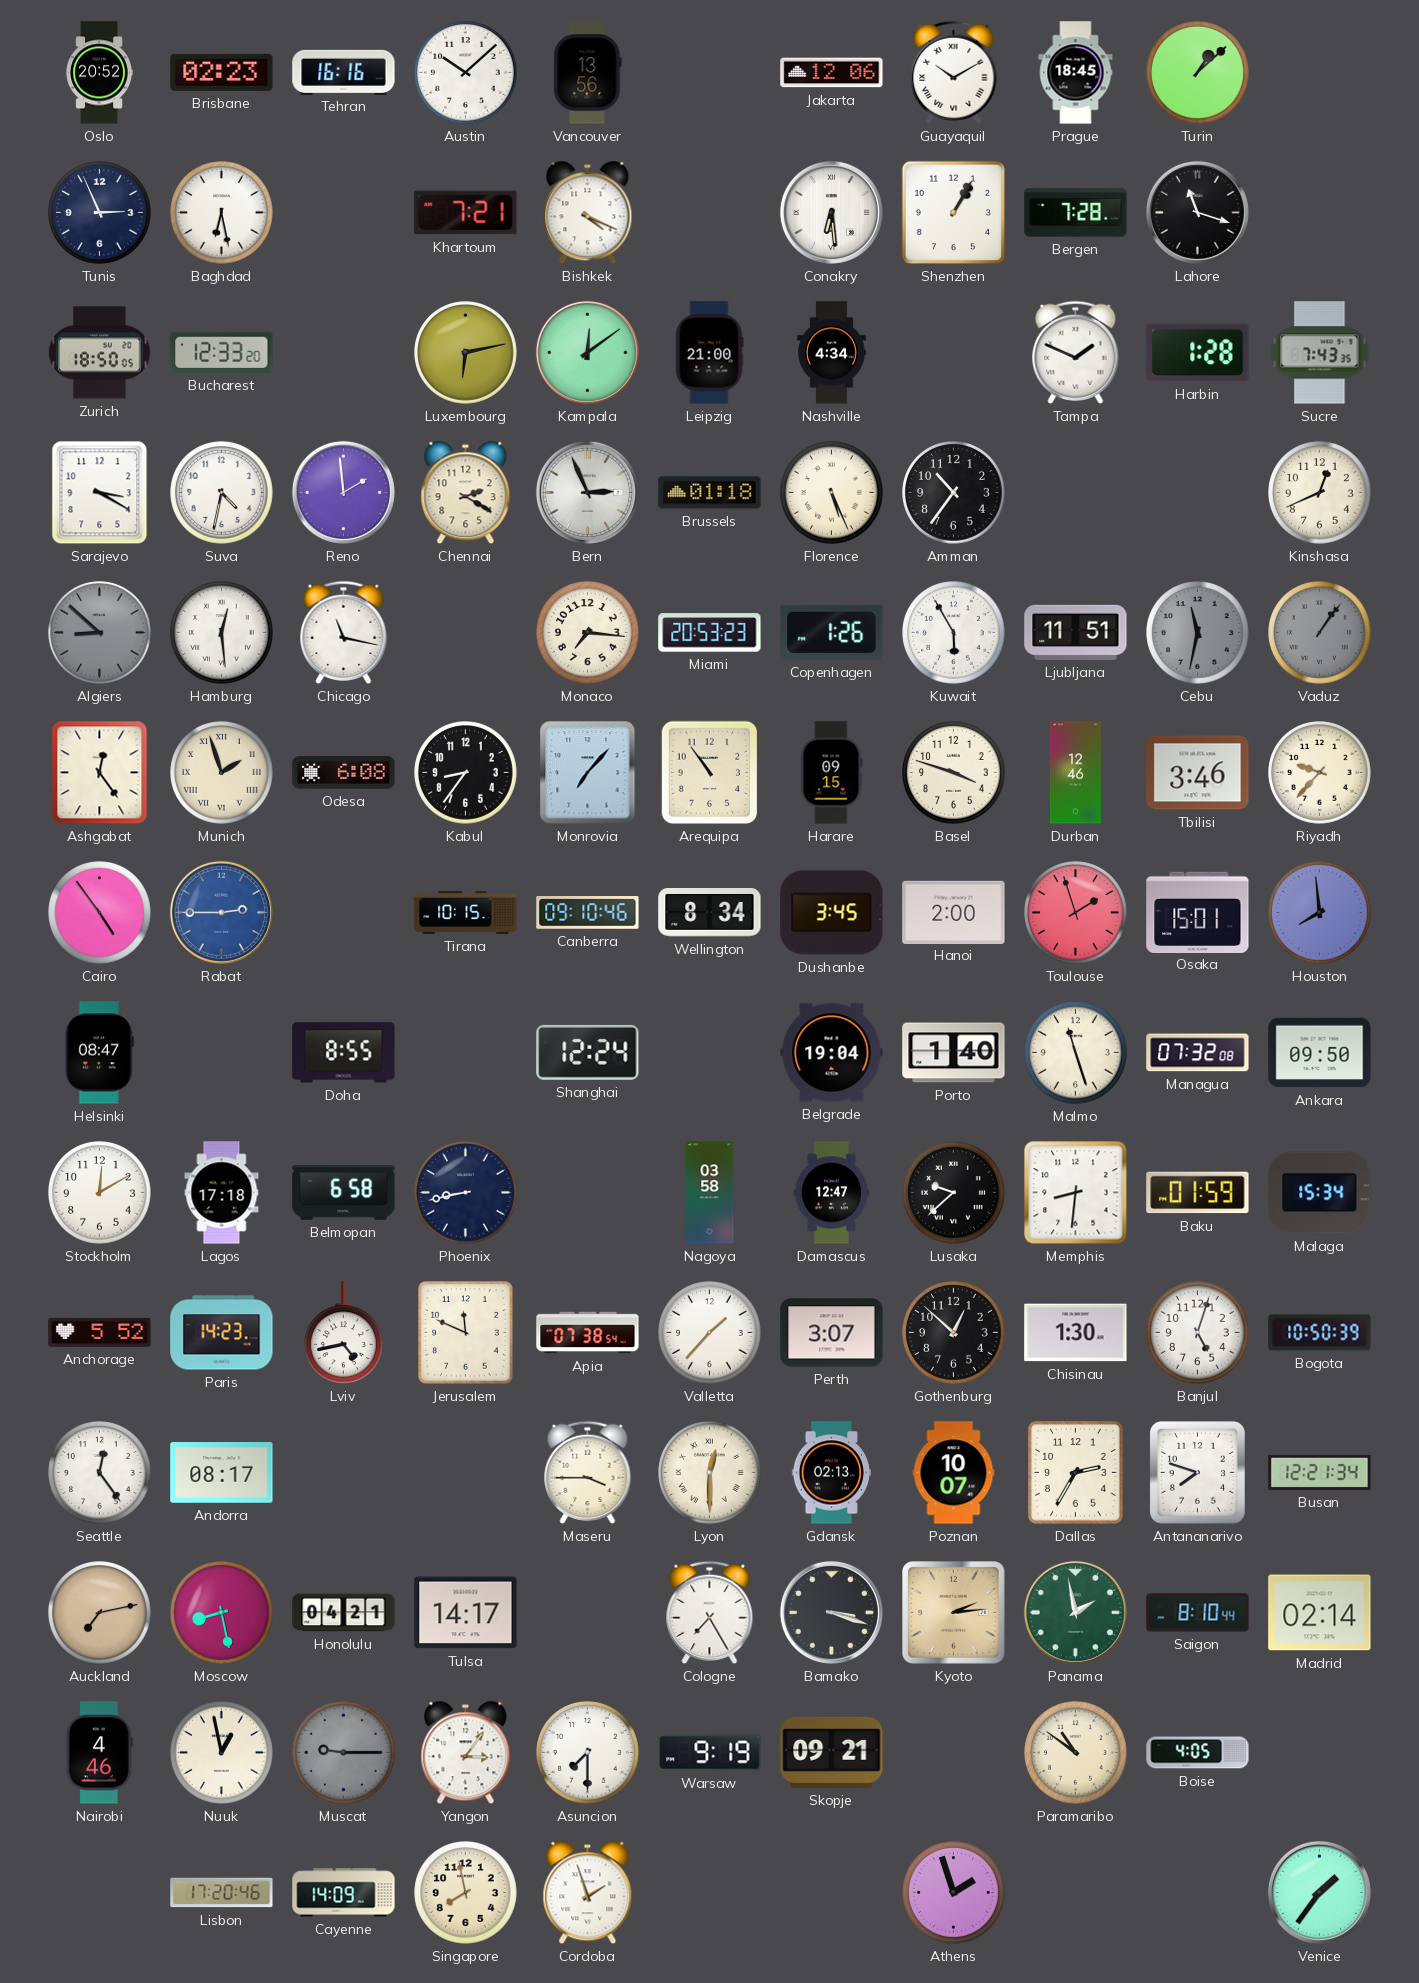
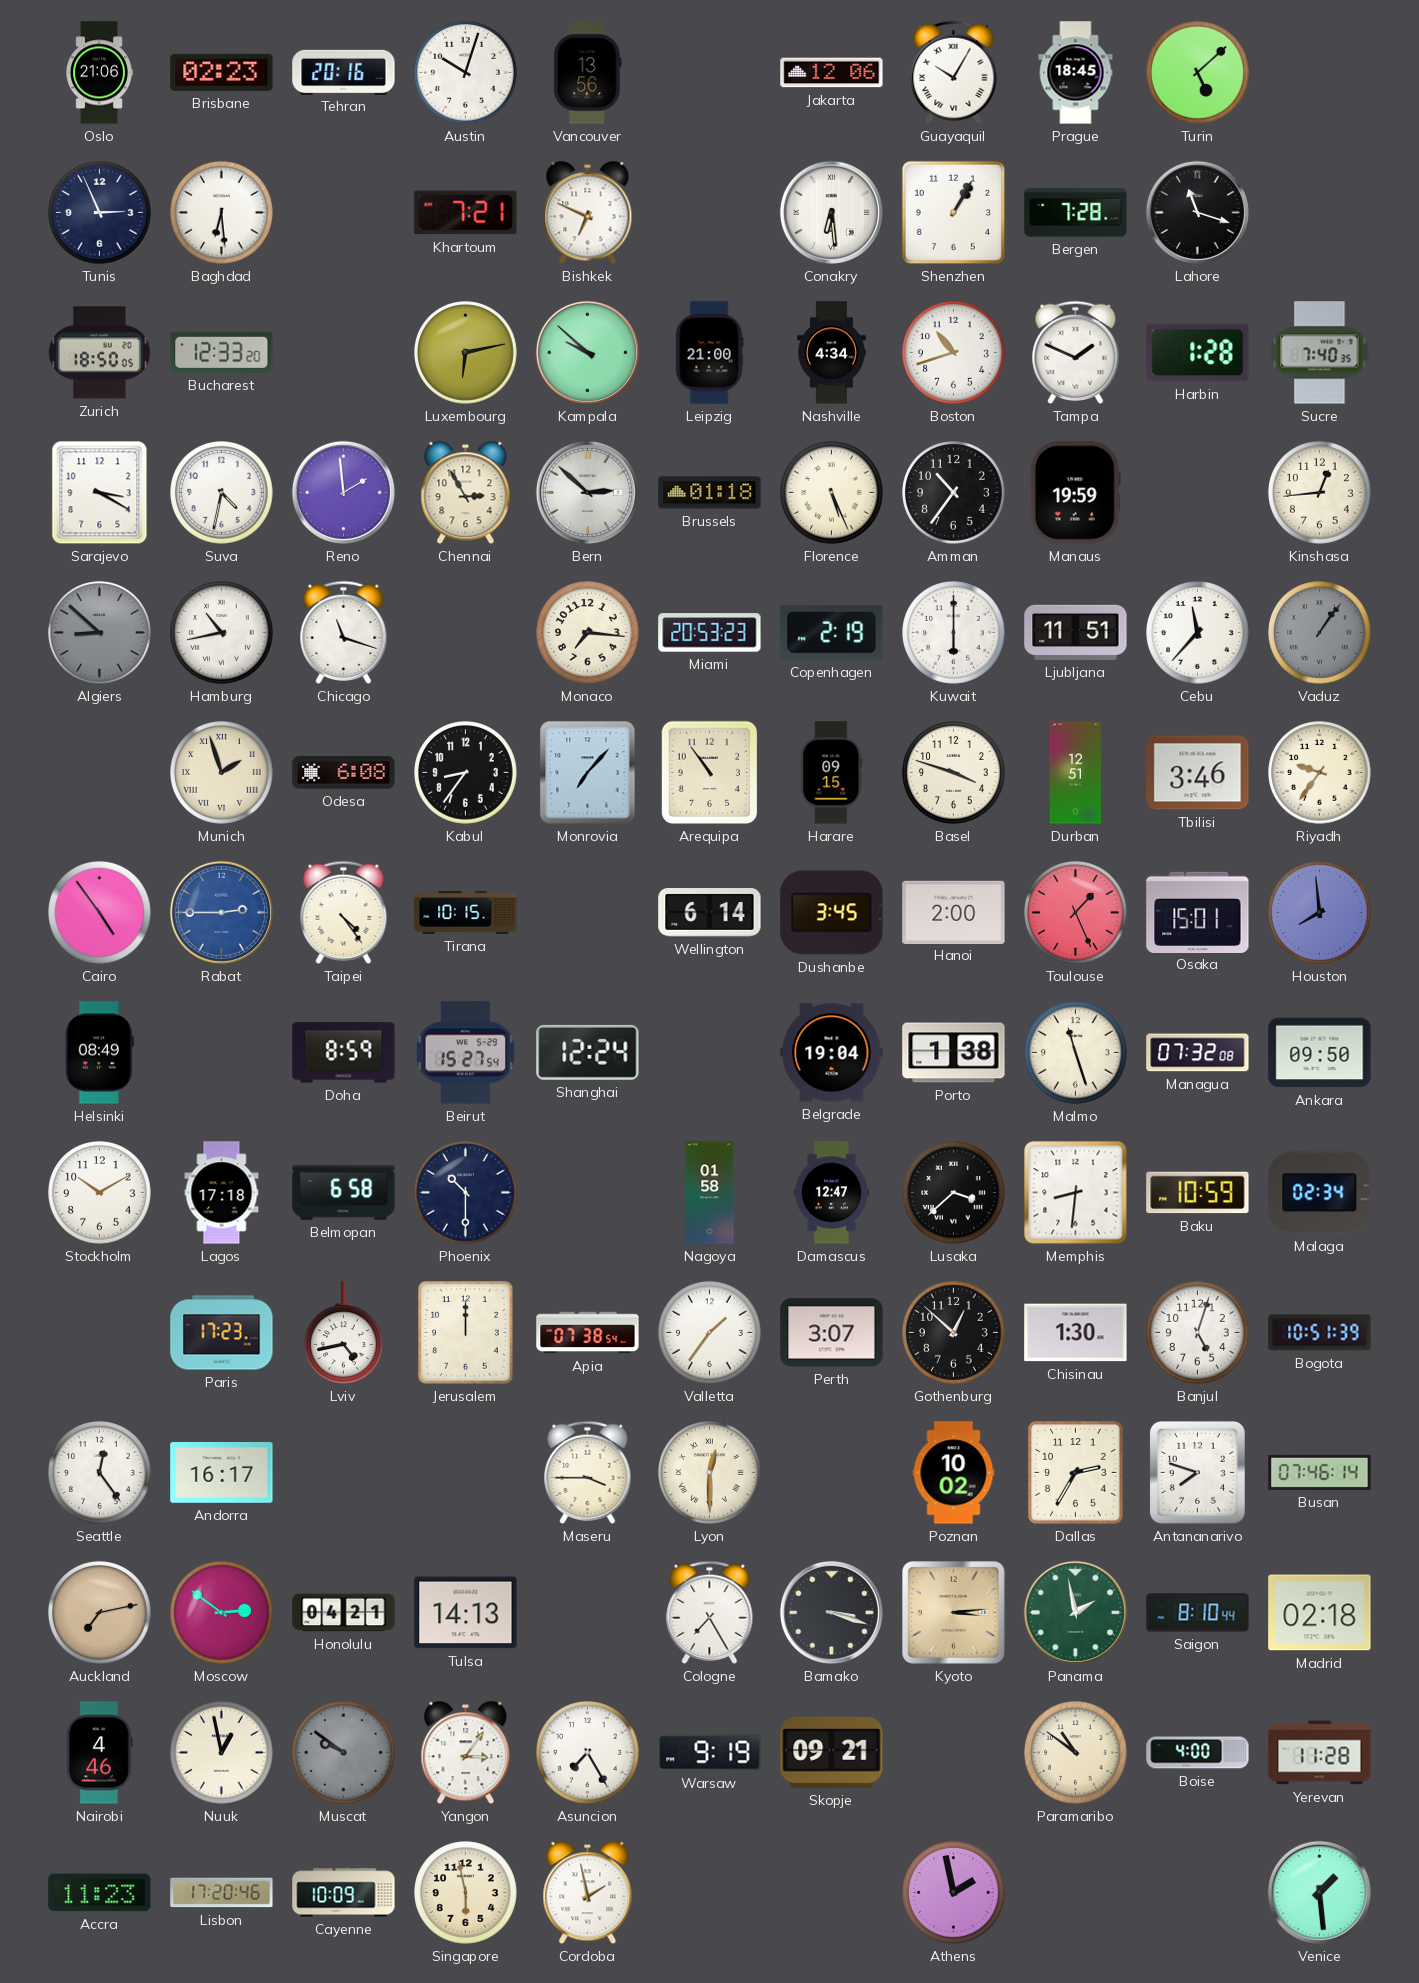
Oslo: 20:52 -> 21:06 (99, 73)
Tehran: 16:16 -> 20:16 (344, 72)
Austin: 10:08 -> 10:03 (466, 73)
Guayaquil: 10:10 -> 10:05 (954, 72)
Turin: 1:08 -> 5:08 (1198, 73)
Baghdad: 6:28 -> 6:29 (222, 213)
Bishkek: 4:19 -> 6:49 (588, 213)
Kampala: 12:09 -> 9:52 (587, 352)
Boston: none -> 10:42 (954, 353)
Sucre: 7:43 -> 7:40 (1320, 353)
Chennai: 2:20 -> 2:55 (466, 493)
Bern: 2:56 -> 2:52 (587, 492)
Manaus: none -> 19:59 (1075, 493)
Kinshasa: 12:41 -> 12:44 (1320, 493)
Hamburg: 12:29 -> 10:43 (222, 633)
Chicago: 11:17 -> 11:18 (344, 632)
Copenhagen: 1:26 -> 2:19 (832, 632)
Kuwait: 5:55 -> 6:00 (954, 633)
Cebu: 11:32 -> 11:37 (1198, 633)
Cebu dial: grey -> white (1198, 633)
Ashgabat: 12:24 -> none (100, 773)
Durban: 12:46 -> 12:51 (1075, 773)
Riyadh: 9:37 -> 9:36 (1320, 773)
Taipei: none -> 4:24 (344, 912)
Canberra: 09:10 -> none (588, 913)
Wellington: 8:34 -> 6:14 (710, 913)
Toulouse: 1:57 -> 1:26 (1076, 913)
Helsinki: 08:47 -> 08:49 (99, 1053)
Doha: 8:55 -> 8:59 (344, 1053)
Beirut: none -> 15:27 (466, 1053)
Porto: 1:40 -> 1:38 (954, 1053)
Stockholm: 12:10 -> 10:10 (100, 1193)
Phoenix: 8:43 -> 10:30 (466, 1193)
Nagoya: 03:58 -> 01:58 (710, 1193)
Lusaka: 9:38 -> 3:38 (954, 1193)
Baku: 01:59 -> 10:59 (1198, 1193)
Malaga: 15:34 -> 02:34 (1320, 1193)
Anchorage: 5:52 -> none (100, 1332)
Paris: 14:23 -> 17:23 (222, 1333)
Jerusalem: 11:49 -> 12:00 (466, 1333)
Valletta: 1:37 -> 1:36 (710, 1333)
Bogota: 10:50 -> 10:51 (1320, 1333)
Andorra: 08:17 -> 16:17 (222, 1473)
Gdansk: 02:13 -> none (831, 1473)
Poznan: 10:07 -> 10:02 (954, 1473)
Busan: 12:21 -> 07:46 (1320, 1472)
Moscow: 8:28 -> 2:51 (222, 1613)
Tulsa: 14:17 -> 14:13 (466, 1613)
Kyoto: 2:14 -> 3:14 (954, 1613)
Madrid: 02:14 -> 02:18 (1320, 1613)
Muscat: 9:15 -> 9:51 (344, 1753)
Asuncion: 7:30 -> 7:25 (588, 1753)
Boise: 4:05 -> 4:00 (1198, 1753)
Yerevan: none -> 11:28 (1320, 1753)
Accra: none -> 11:23 (100, 1893)
Cayenne: 14:09 -> 10:09 (344, 1893)
Singapore: 7:58 -> 5:58 (466, 1893)
Cordoba: 1:57 -> 1:58 (588, 1893)
Athens: 1:57 -> 1:58 (954, 1893)
Venice: 1:36 -> 1:29 (1319, 1892)
